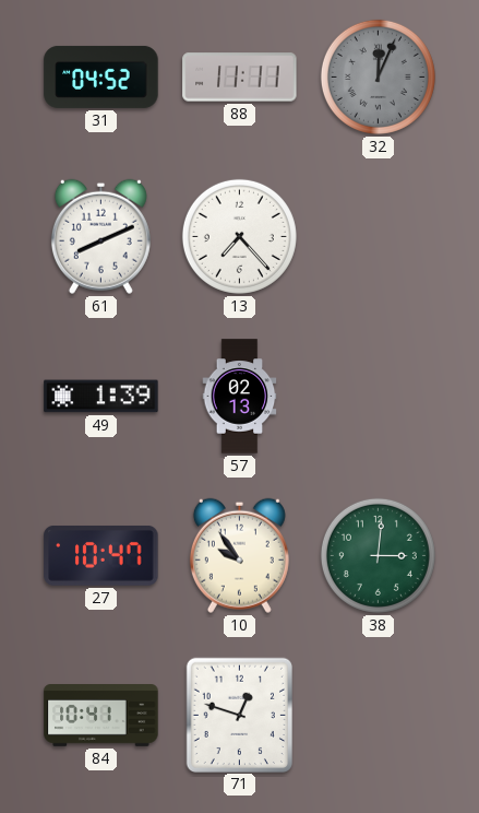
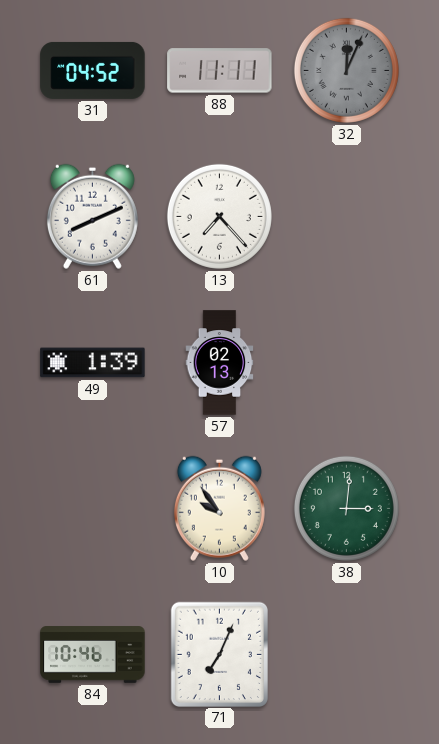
27: 10:47 -> none (101, 555)
84: 10:41 -> 10:46 (93, 655)
71: 12:48 -> 7:04 (219, 654)
